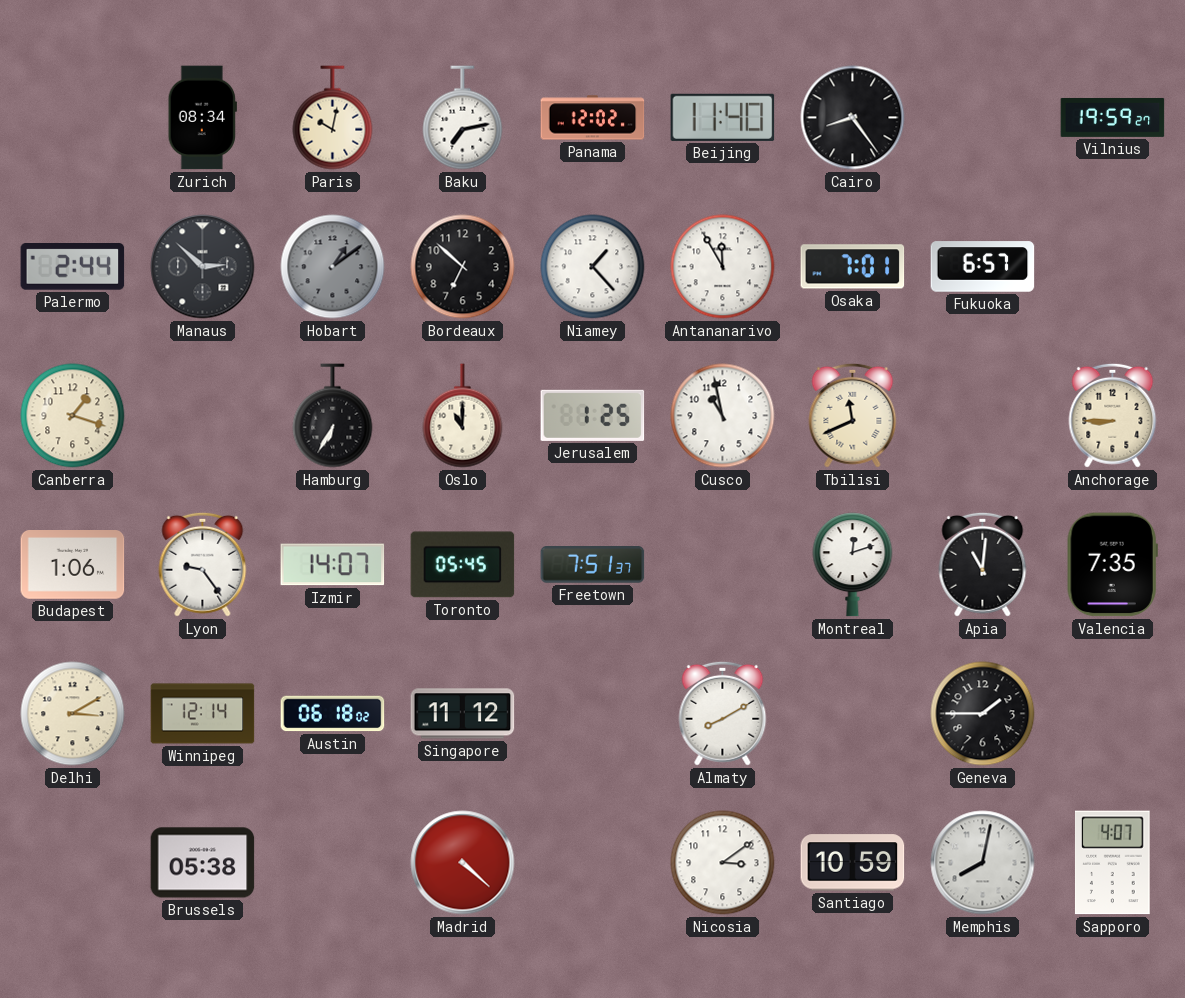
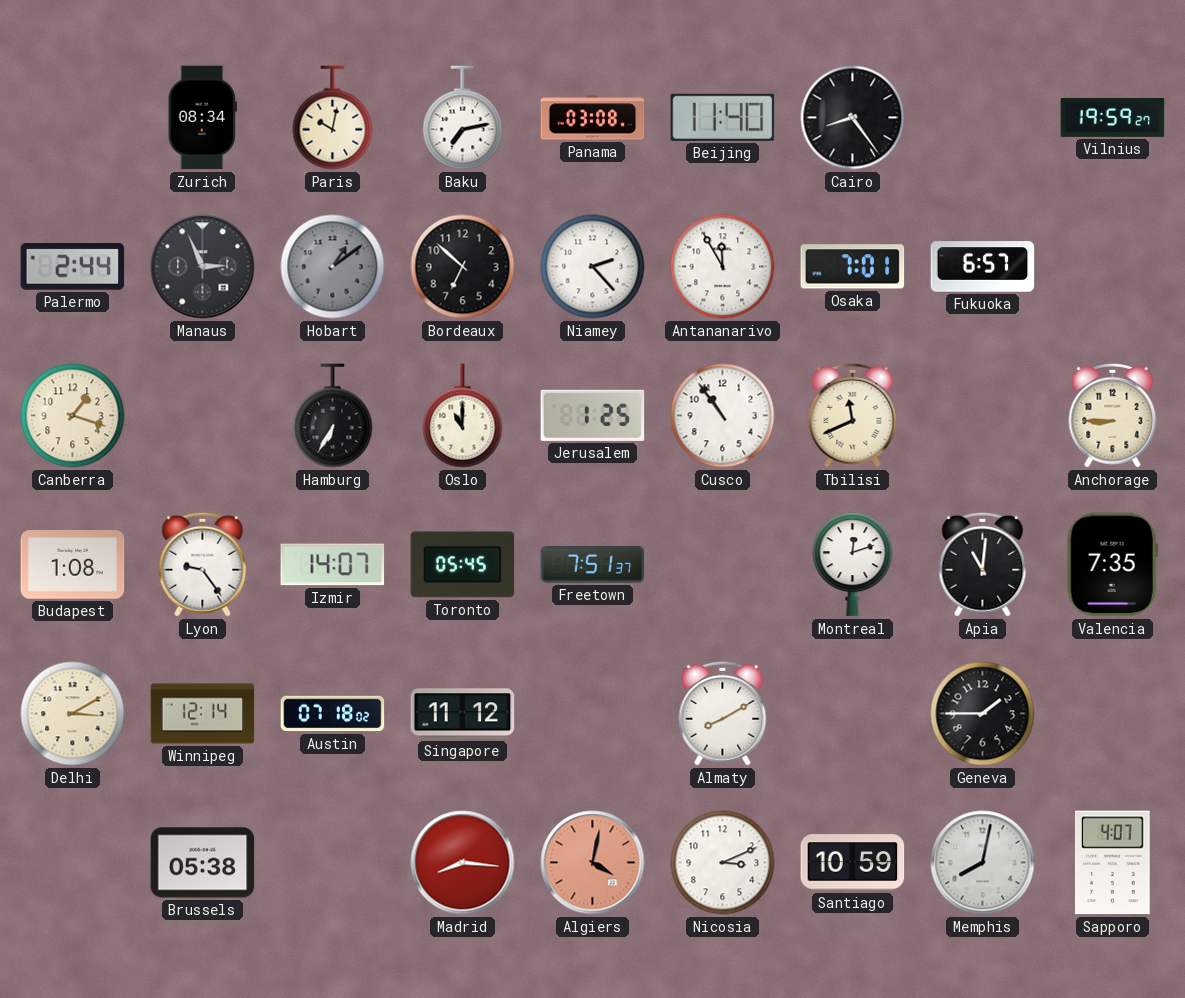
Panama: 12:02 -> 03:08 (593, 118)
Manaus: 2:52 -> 2:56 (203, 267)
Niamey: 1:23 -> 2:23 (593, 267)
Cusco: 10:58 -> 10:54 (723, 416)
Budapest: 1:06 -> 1:08 (73, 565)
Austin: 06:18 -> 07:18 (333, 714)
Madrid: 4:22 -> 8:16 (463, 863)
Algiers: none -> 4:02 (593, 863)
Nicosia: 3:09 -> 3:11 (723, 863)
